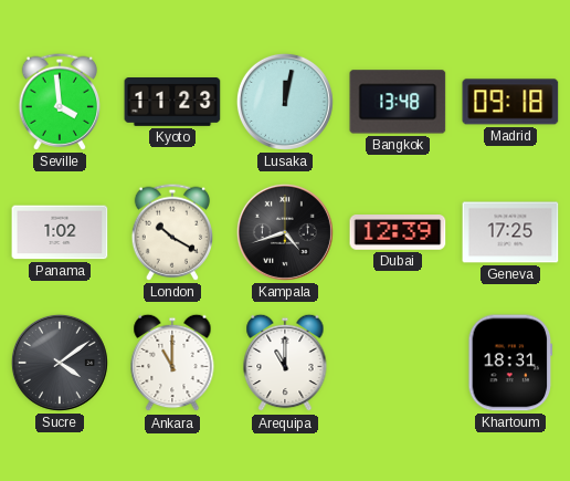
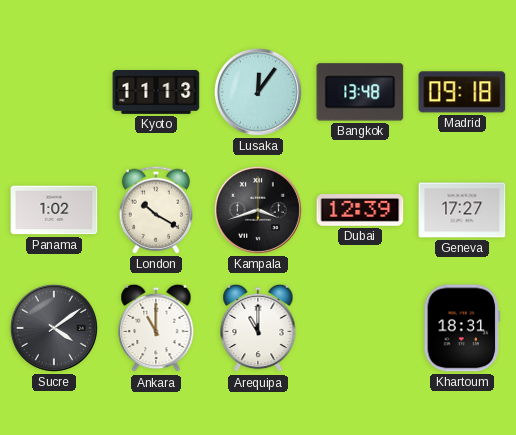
Seville: 3:59 -> none (59, 102)
Kyoto: 11:23 -> 11:13 (156, 93)
Lusaka: 12:02 -> 12:06 (258, 92)
Kampala: 4:42 -> 3:42 (258, 210)
Geneva: 17:25 -> 17:27 (462, 210)
